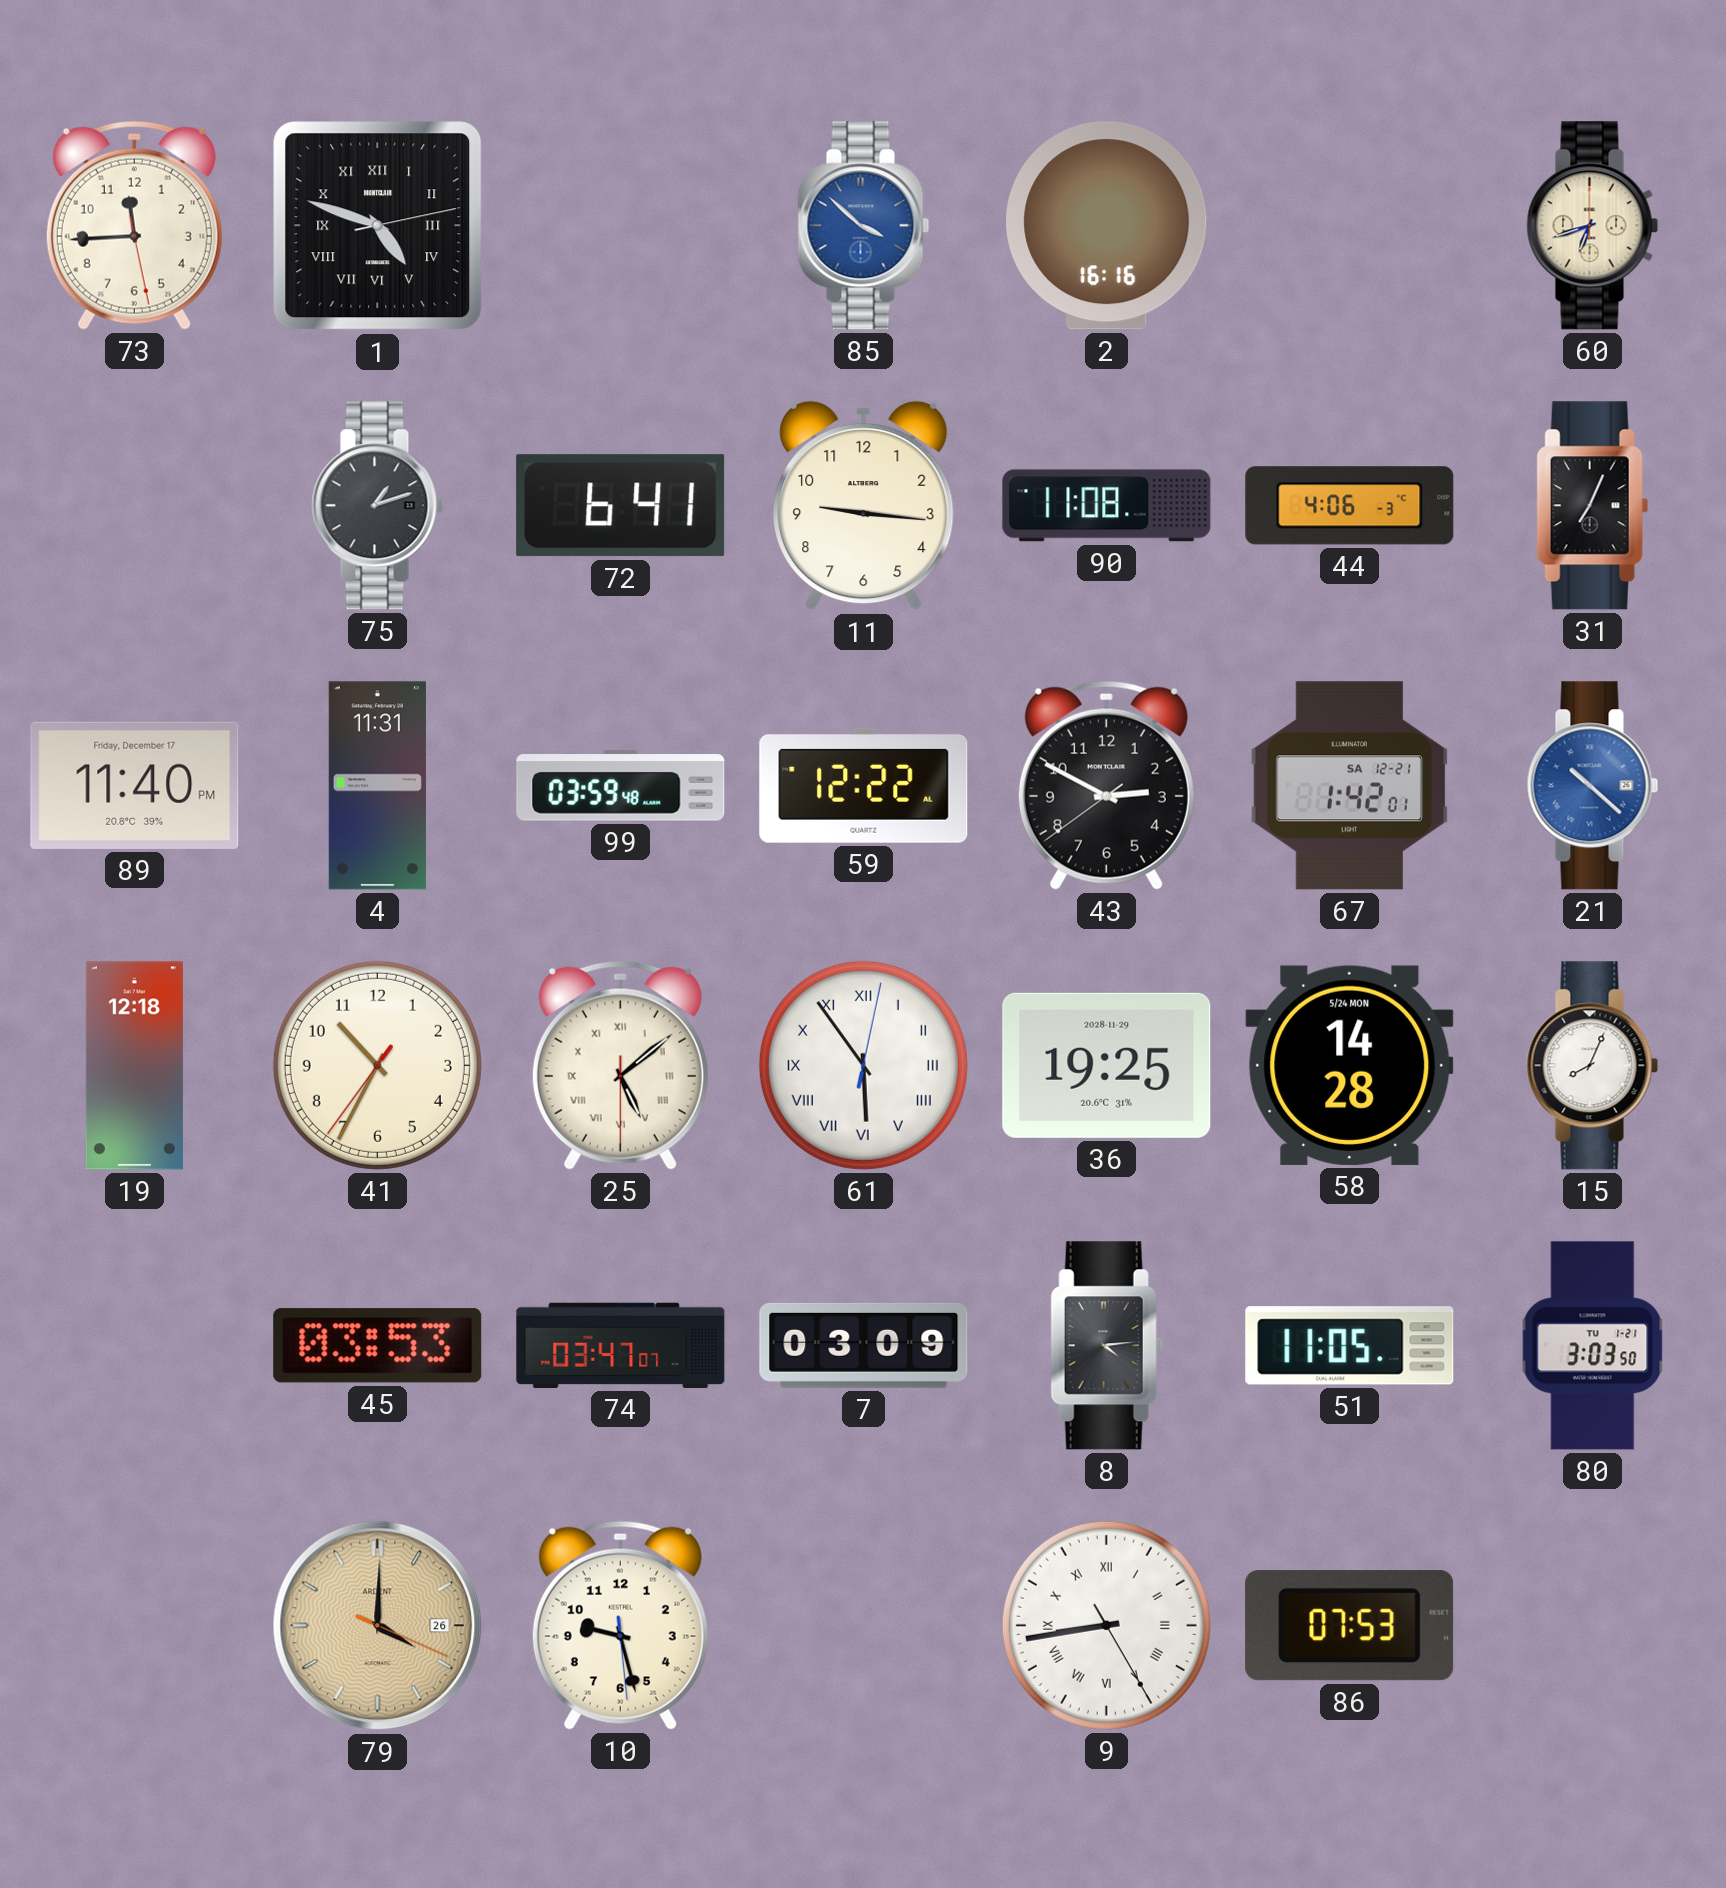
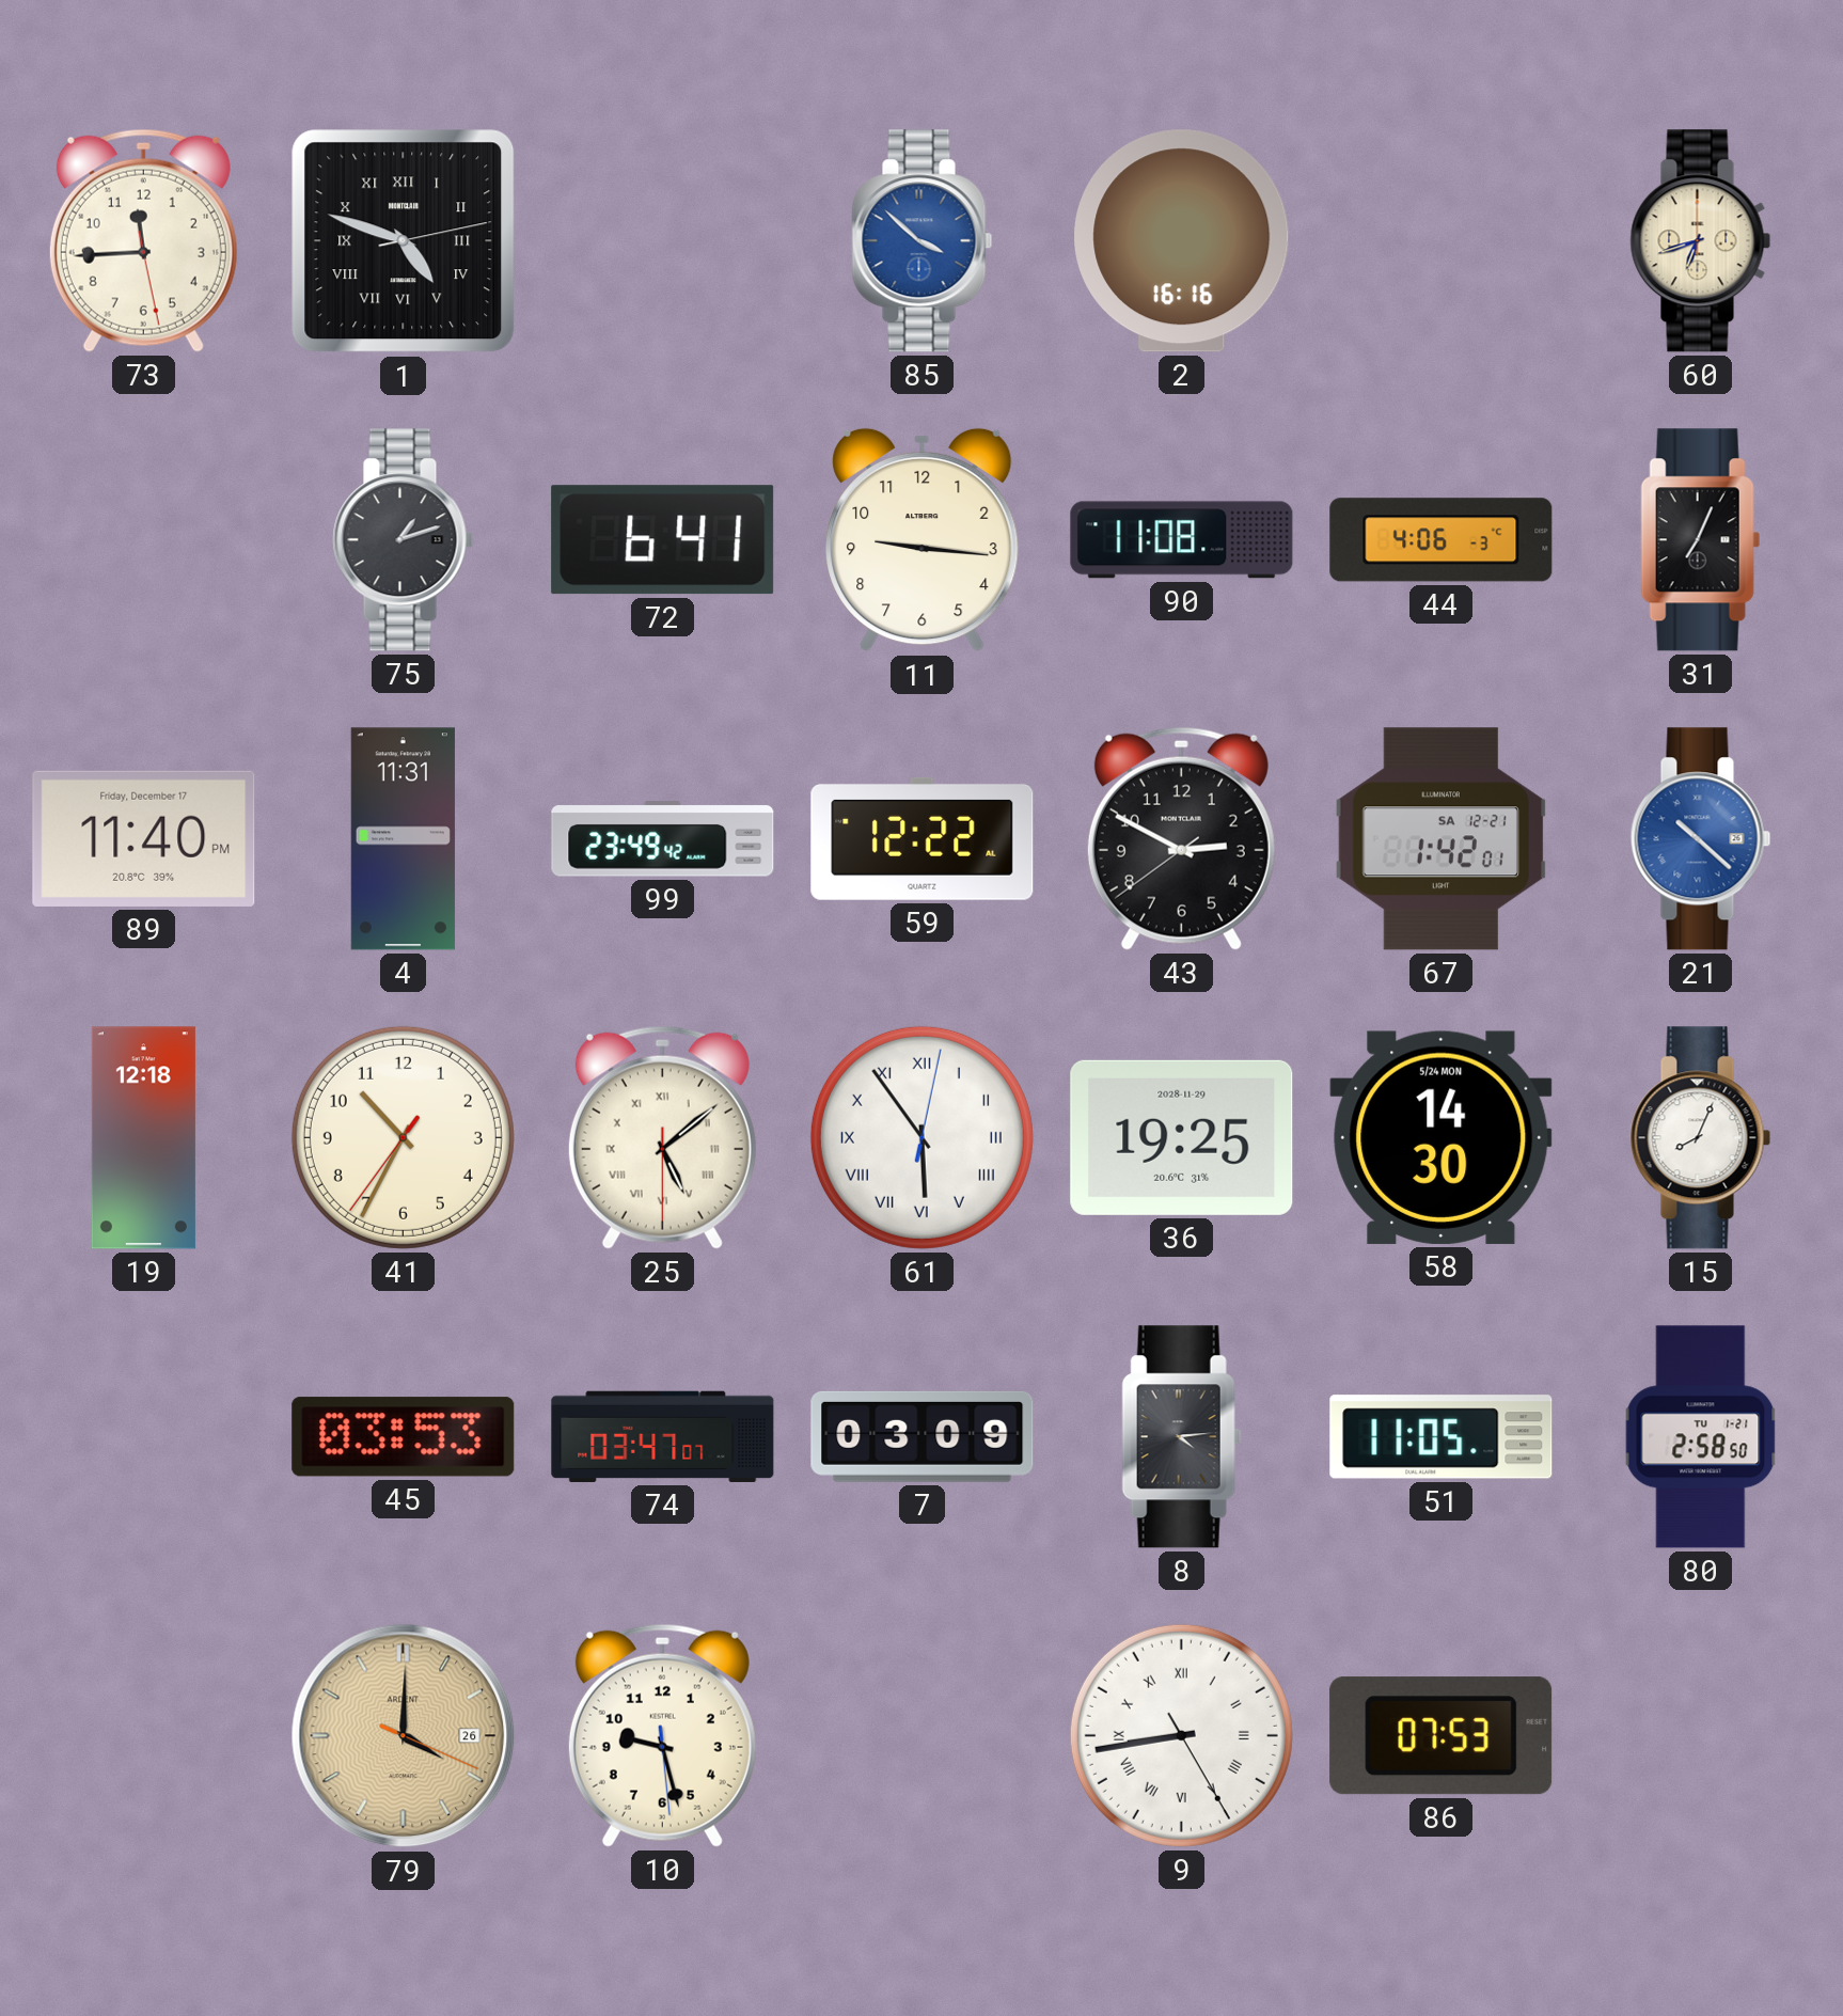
99: 03:59 -> 23:49 (663, 839)
58: 14:28 -> 14:30 (1442, 1137)
80: 3:03 -> 2:58 (1701, 1437)
